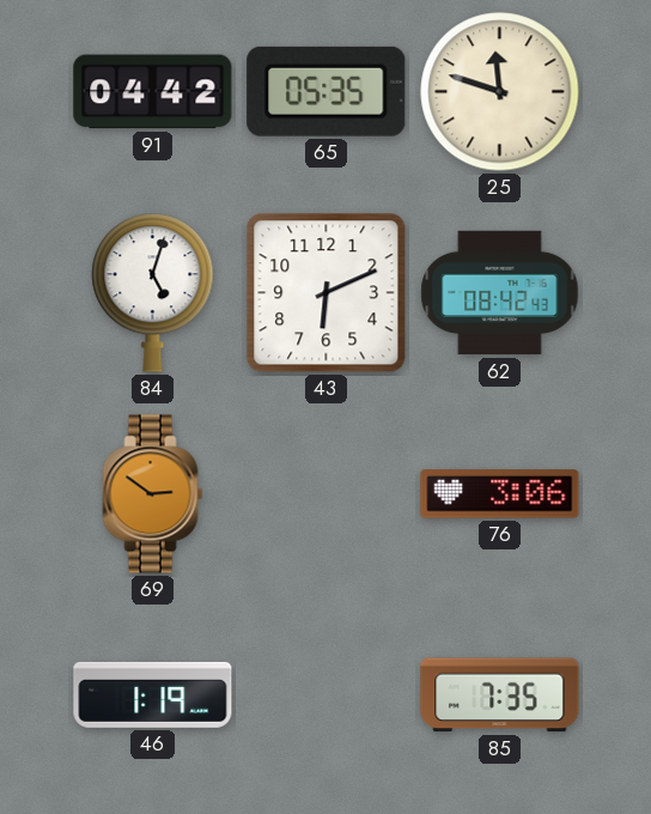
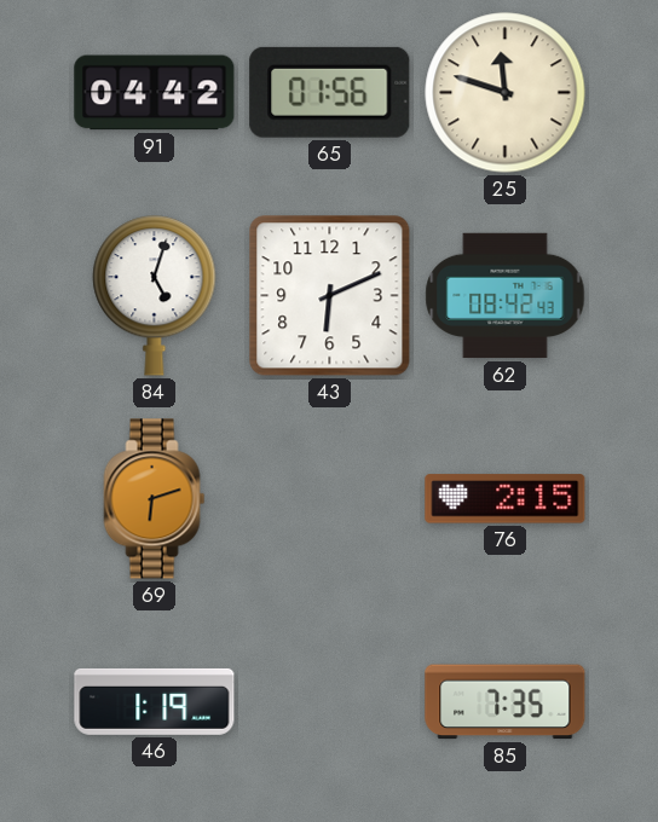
65: 05:35 -> 01:56 (330, 92)
69: 2:51 -> 6:12 (155, 499)
76: 3:06 -> 2:15 (506, 499)
